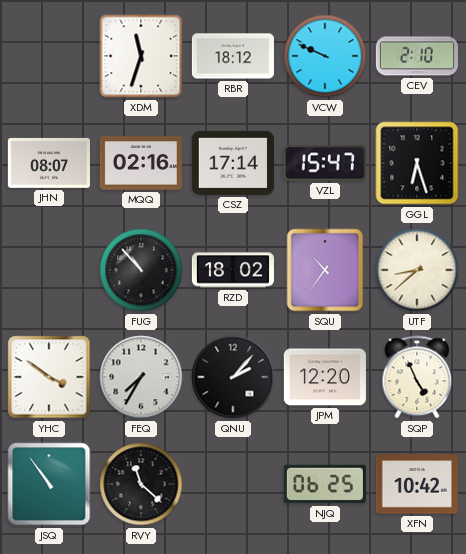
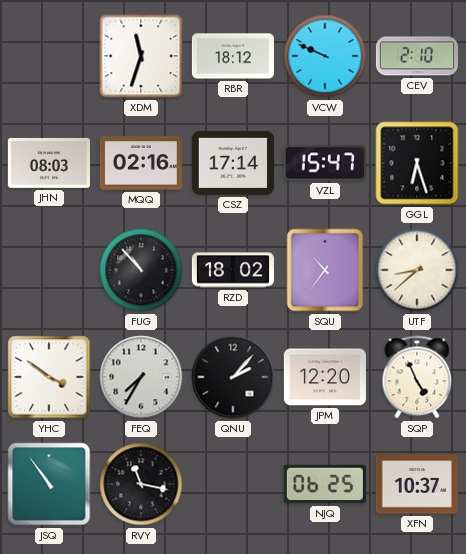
JHN: 08:07 -> 08:03 (49, 163)
RVY: 11:22 -> 11:17 (141, 484)
XFN: 10:42 -> 10:37 (417, 484)
